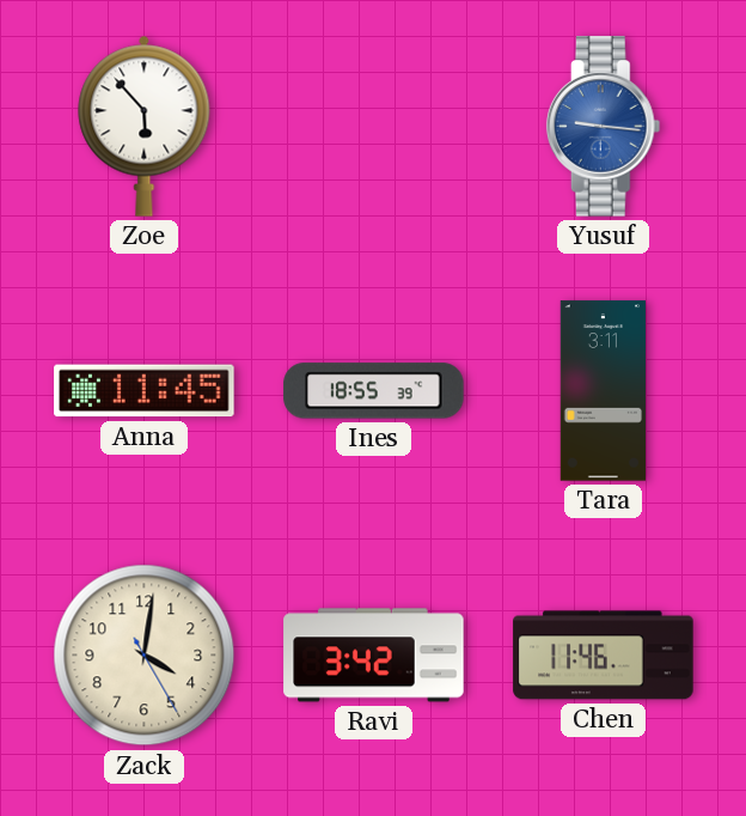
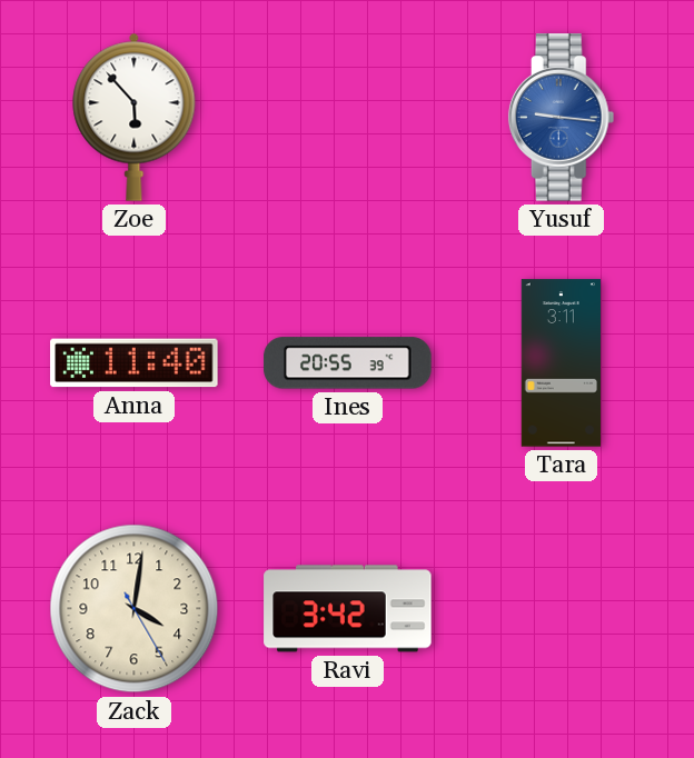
Anna: 11:45 -> 11:40 (135, 363)
Ines: 18:55 -> 20:55 (348, 363)
Chen: 11:46 -> none (604, 656)
